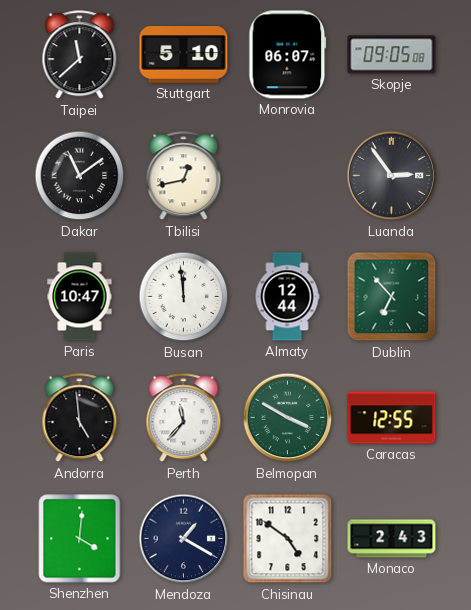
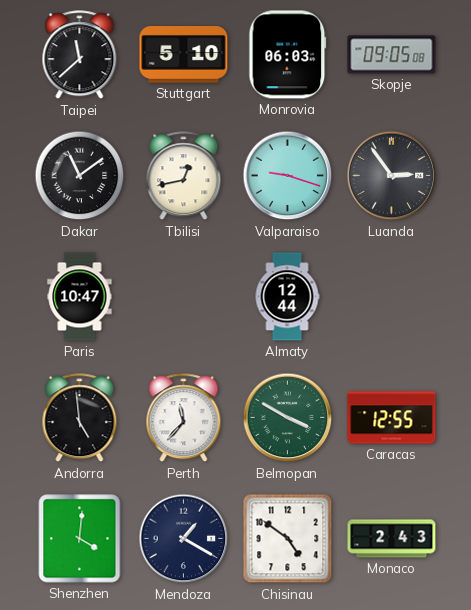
Monrovia: 06:07 -> 06:03 (288, 55)
Valparaiso: none -> 9:18 (288, 176)
Busan: 11:59 -> none (184, 297)
Dublin: 6:53 -> none (392, 297)
